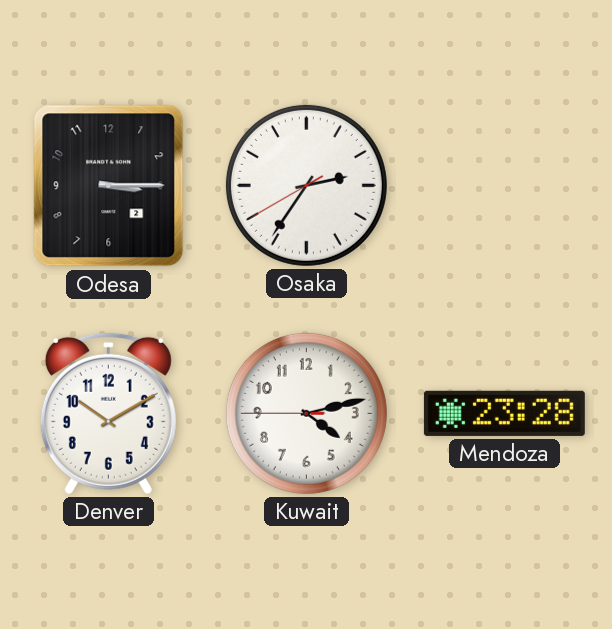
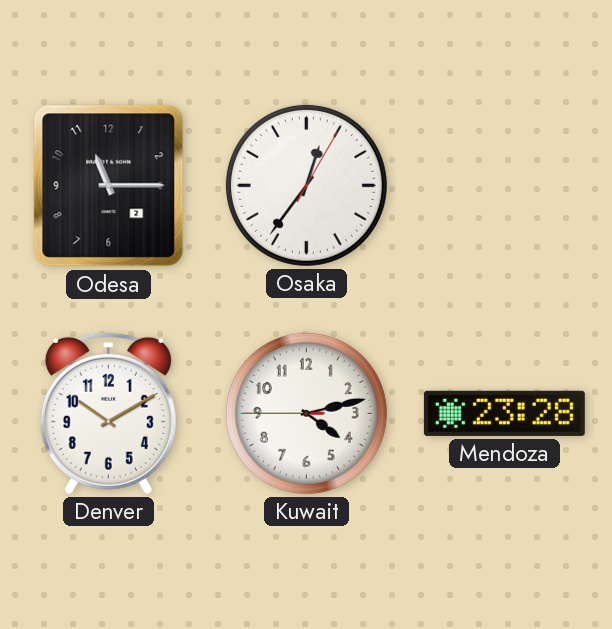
Odesa: 3:15 -> 11:15 (109, 186)
Osaka: 2:35 -> 12:36 (306, 185)
